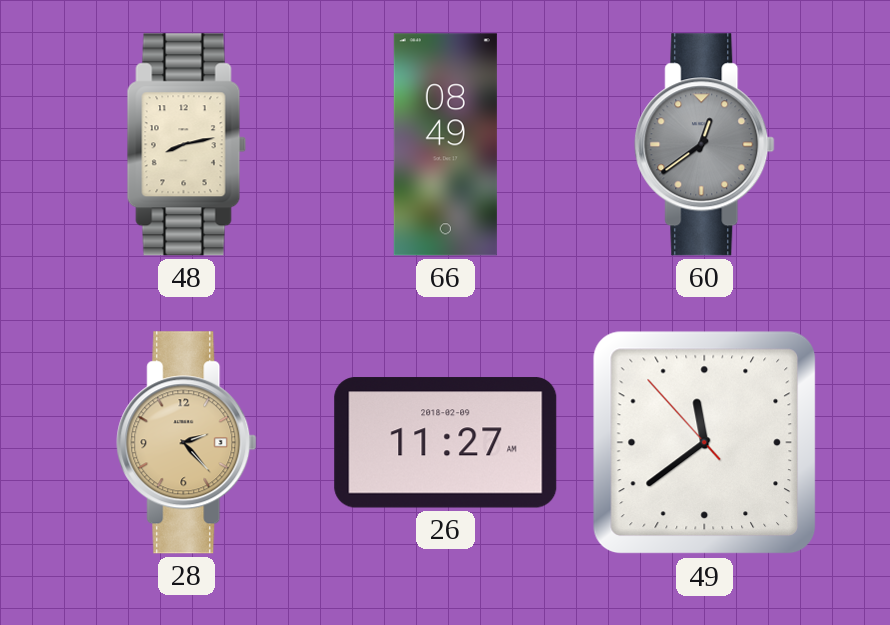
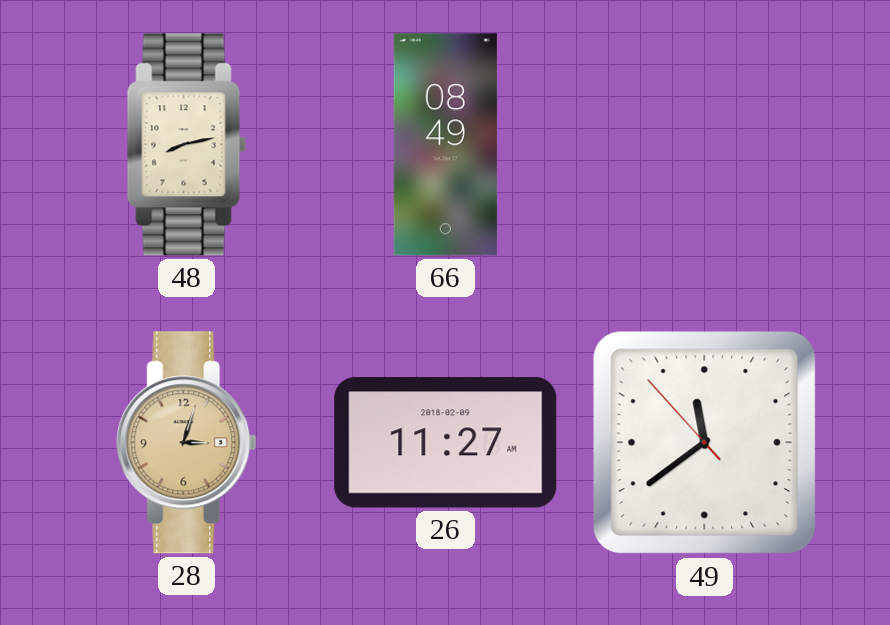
60: 12:39 -> none (705, 145)
28: 2:23 -> 3:03 (187, 443)
